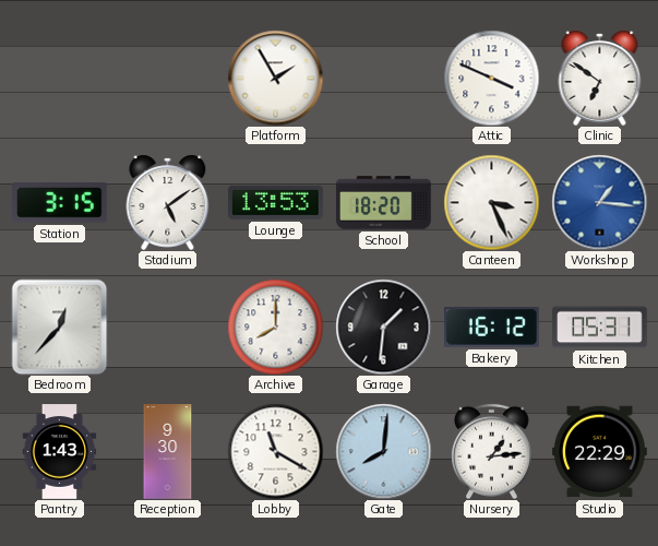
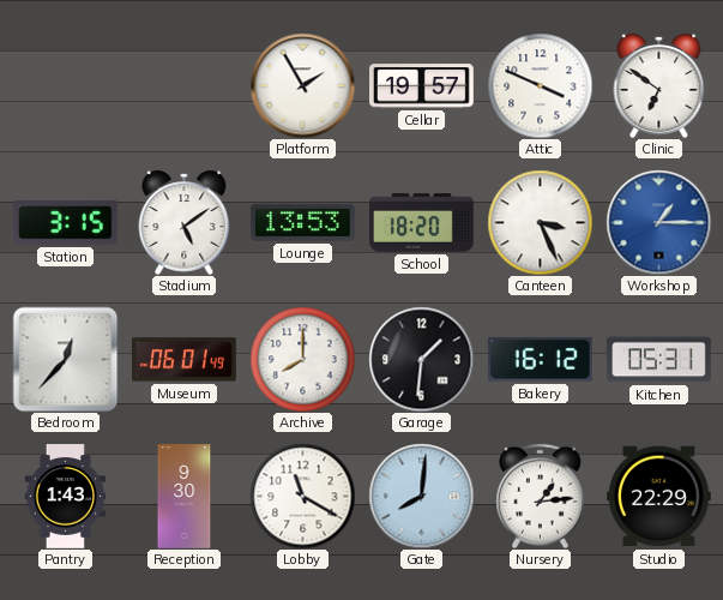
Cellar: none -> 19:57 (422, 86)
Workshop: 1:16 -> 1:15 (658, 222)
Museum: none -> 06:01 (185, 360)
